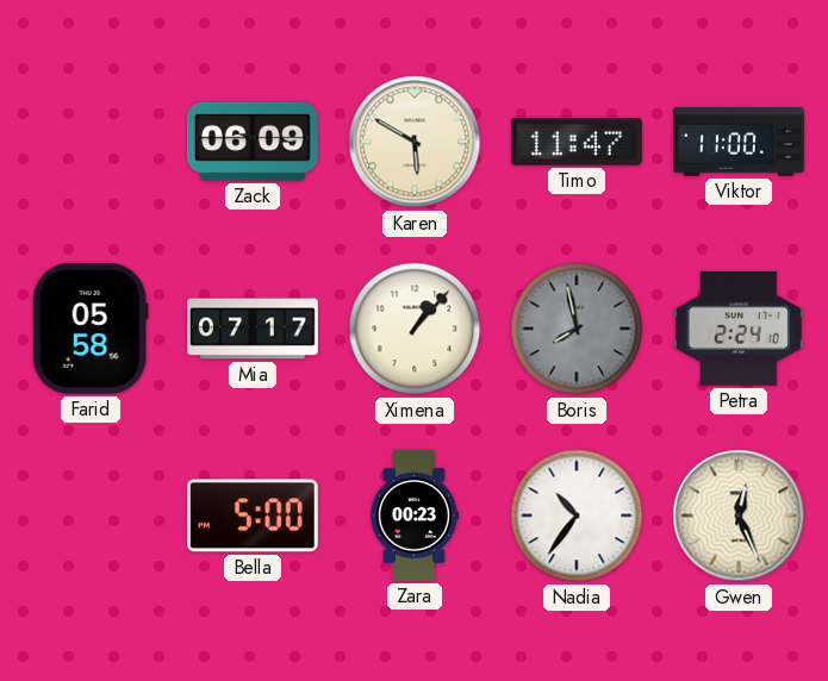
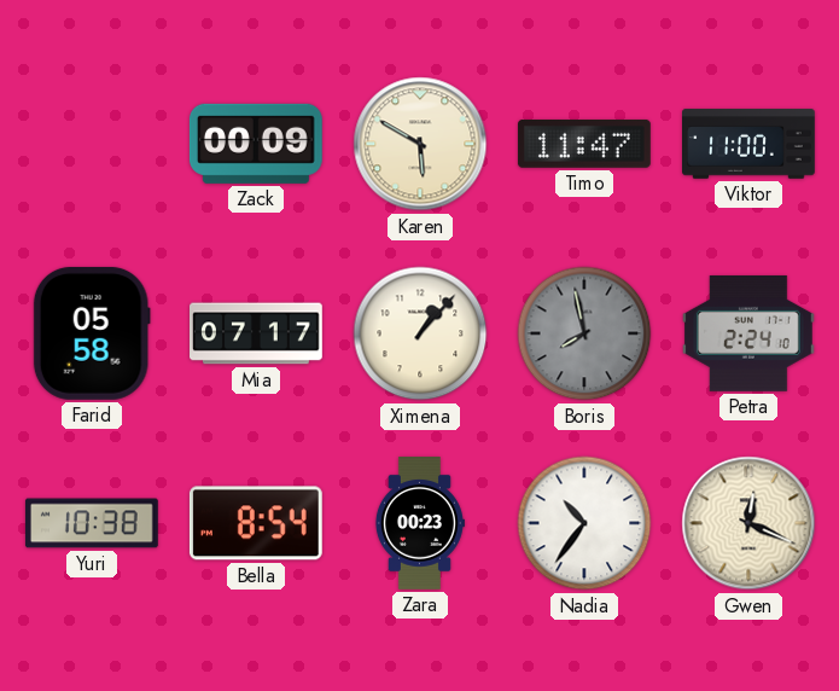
Zack: 06:09 -> 00:09 (256, 144)
Yuri: none -> 10:38 (92, 523)
Bella: 5:00 -> 8:54 (256, 523)
Gwen: 12:26 -> 12:19 (748, 523)
